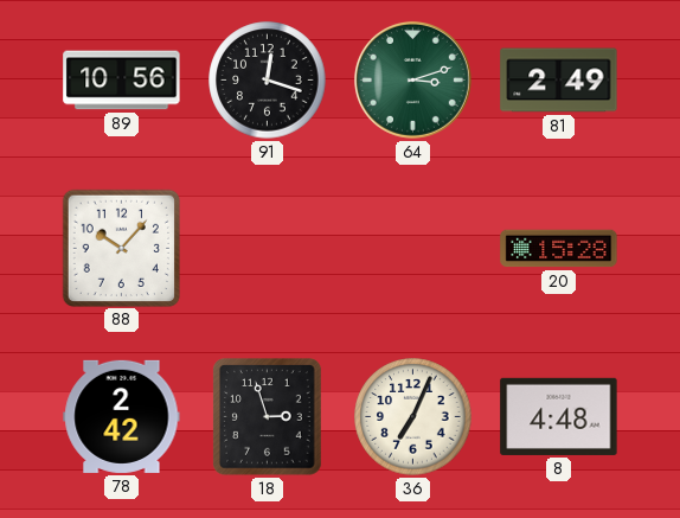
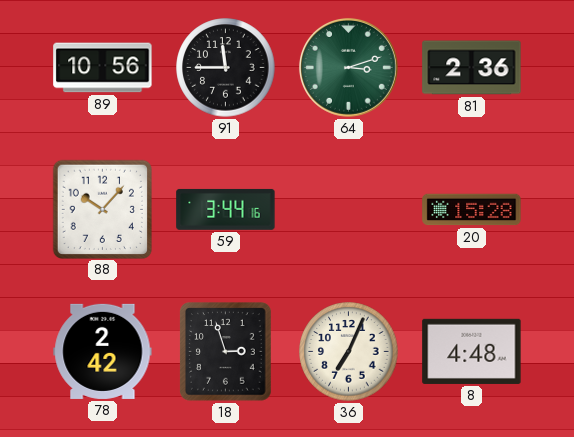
91: 12:18 -> 11:45 (226, 68)
81: 2:49 -> 2:36 (472, 68)
59: none -> 3:44 (226, 209)
